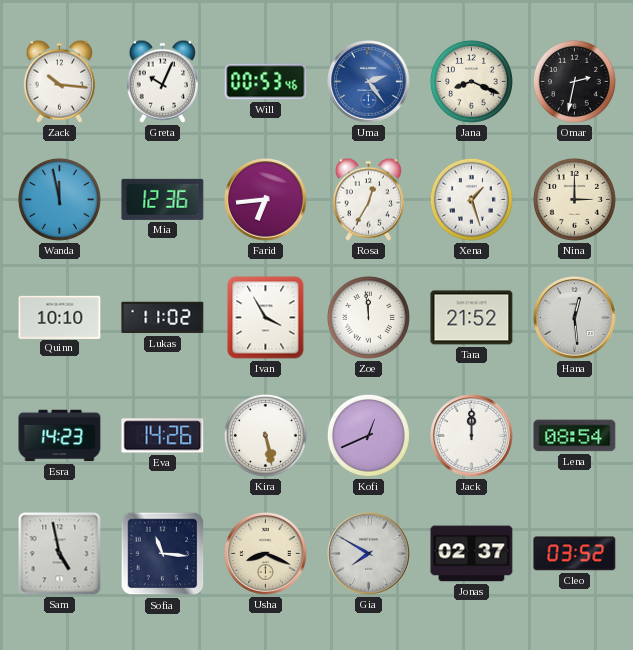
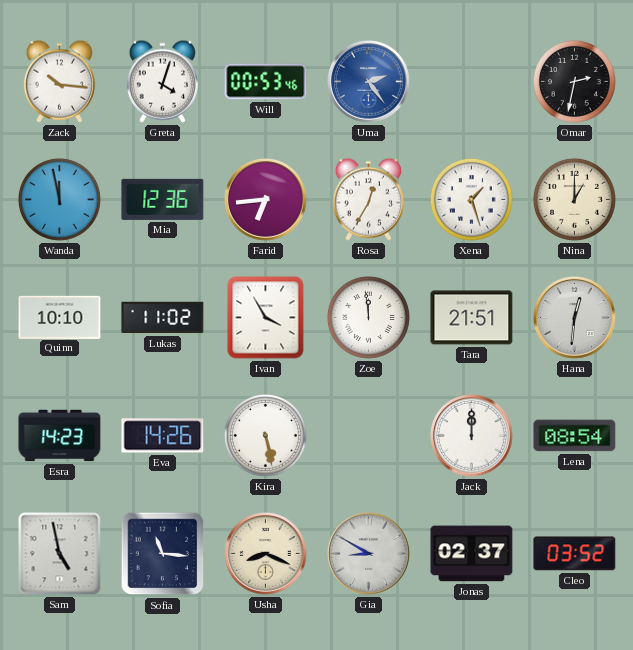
Greta: 10:04 -> 4:03 (162, 81)
Jana: 8:19 -> none (471, 81)
Nina: 3:00 -> 1:00 (574, 199)
Tara: 21:52 -> 21:51 (472, 318)
Hana: 12:29 -> 12:31 (575, 318)
Kofi: 12:41 -> none (368, 435)
Gia: 7:50 -> 8:50 (369, 554)
